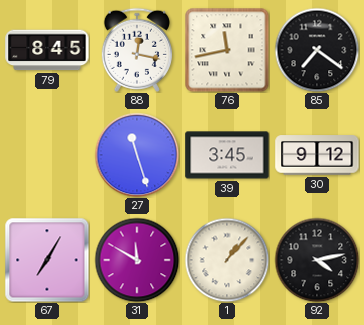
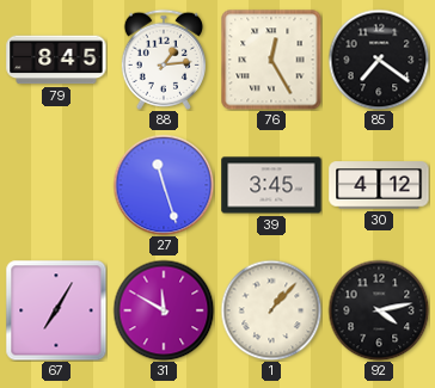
88: 12:17 -> 1:14 (163, 60)
76: 11:43 -> 12:25 (271, 60)
30: 9:12 -> 4:12 (379, 185)
